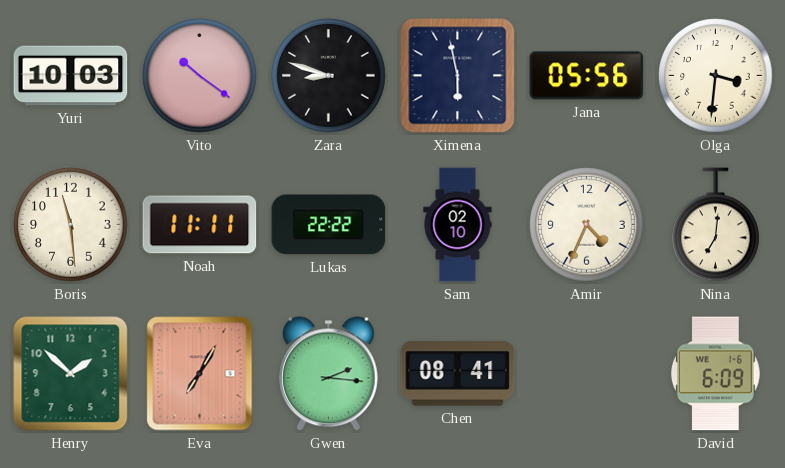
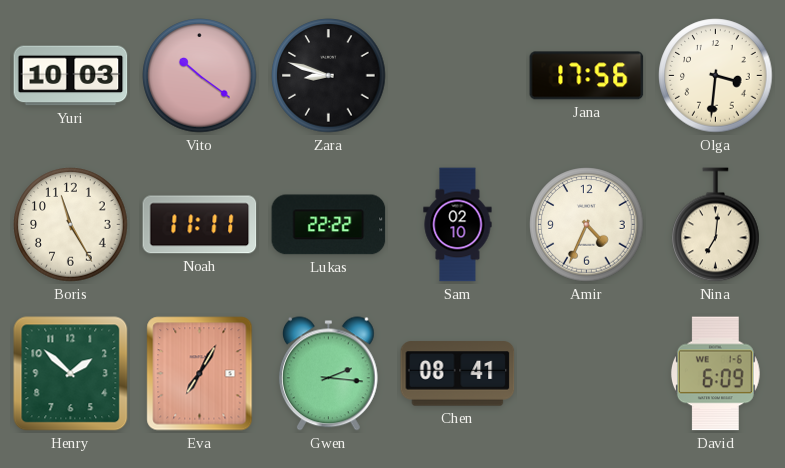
Ximena: 5:58 -> none (458, 76)
Jana: 05:56 -> 17:56 (587, 76)
Boris: 11:29 -> 11:25 (71, 225)
